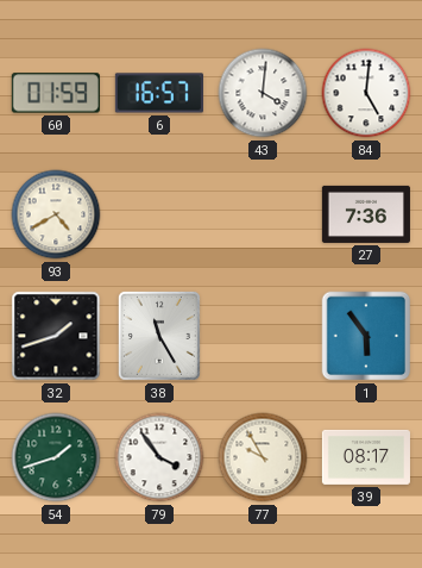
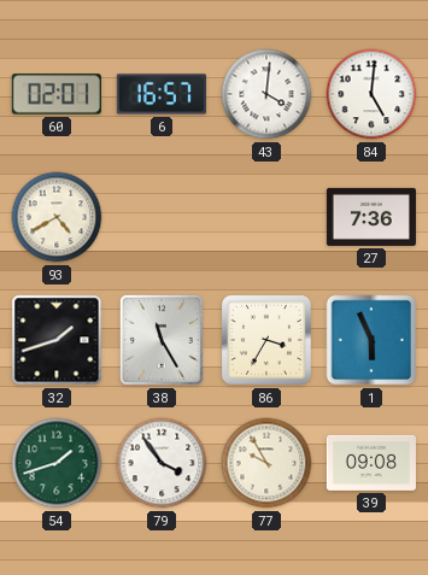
60: 01:59 -> 02:01 (57, 94)
86: none -> 3:35 (268, 341)
1: 5:54 -> 5:56 (371, 340)
39: 08:17 -> 09:08 (371, 463)
